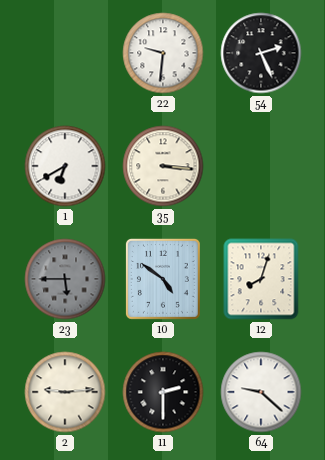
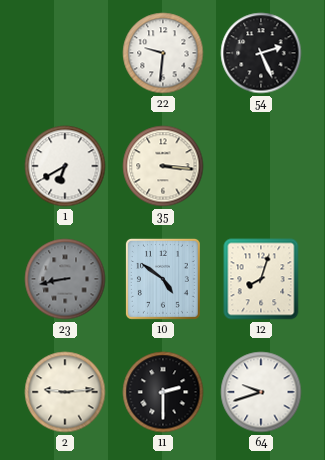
23: 5:45 -> 8:43 (65, 279)
64: 9:22 -> 9:42 (261, 392)
